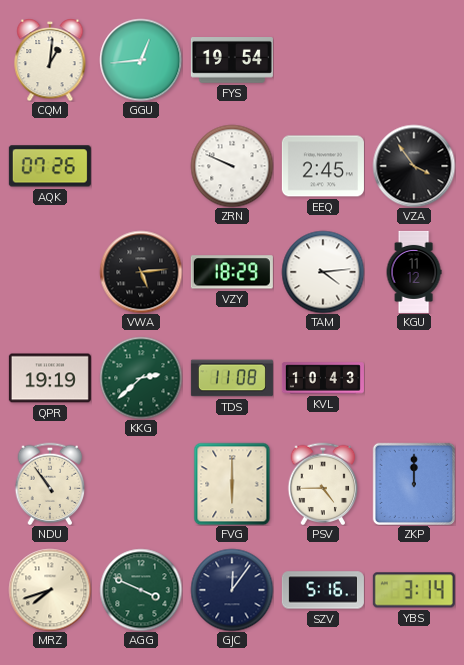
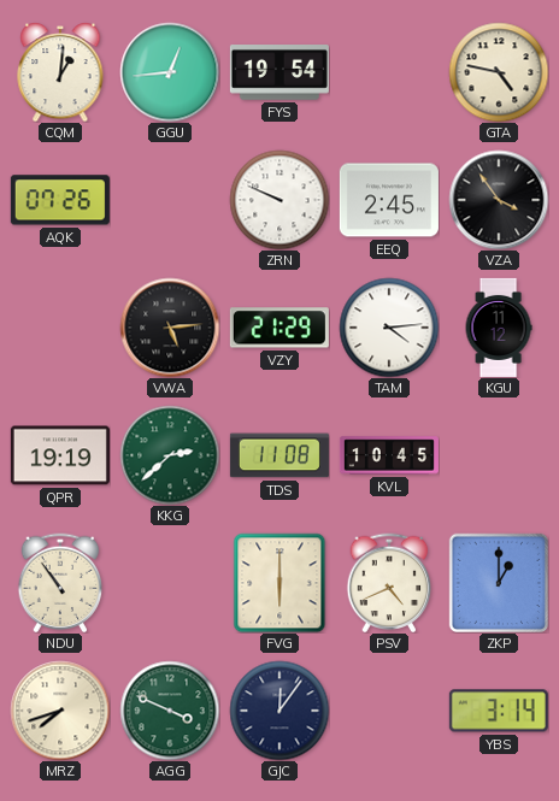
GTA: none -> 4:47 (499, 72)
VZY: 18:29 -> 21:29 (279, 328)
KVL: 10:43 -> 10:45 (389, 455)
PSV: 4:45 -> 4:41 (389, 583)
ZKP: 12:00 -> 1:00 (498, 582)
SZV: 5:16 -> none (323, 590)
